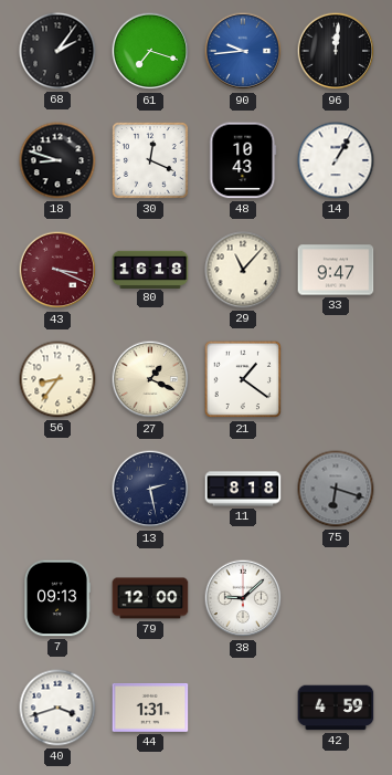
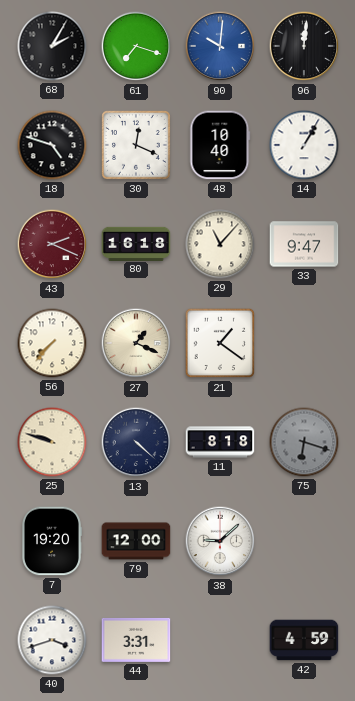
68: 2:06 -> 2:05 (52, 46)
90: 9:44 -> 10:01 (220, 46)
18: 8:48 -> 4:48 (52, 145)
48: 10:43 -> 10:40 (220, 145)
43: 3:19 -> 2:19 (52, 244)
56: 8:36 -> 7:37 (52, 343)
25: none -> 9:48 (52, 442)
13: 2:28 -> 4:22 (136, 442)
7: 09:13 -> 19:20 (52, 541)
44: 1:31 -> 3:31 (136, 640)
